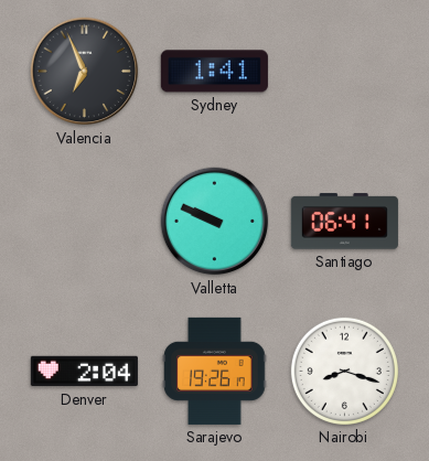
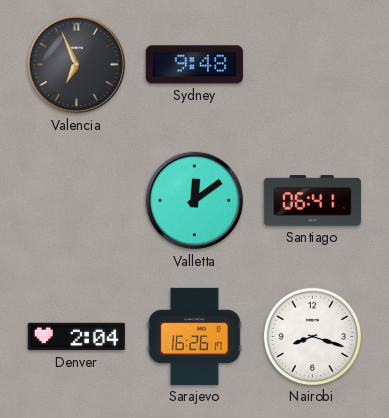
Sydney: 1:41 -> 9:48 (194, 65)
Valletta: 9:49 -> 12:09 (195, 201)
Sarajevo: 19:26 -> 16:26 (195, 336)
